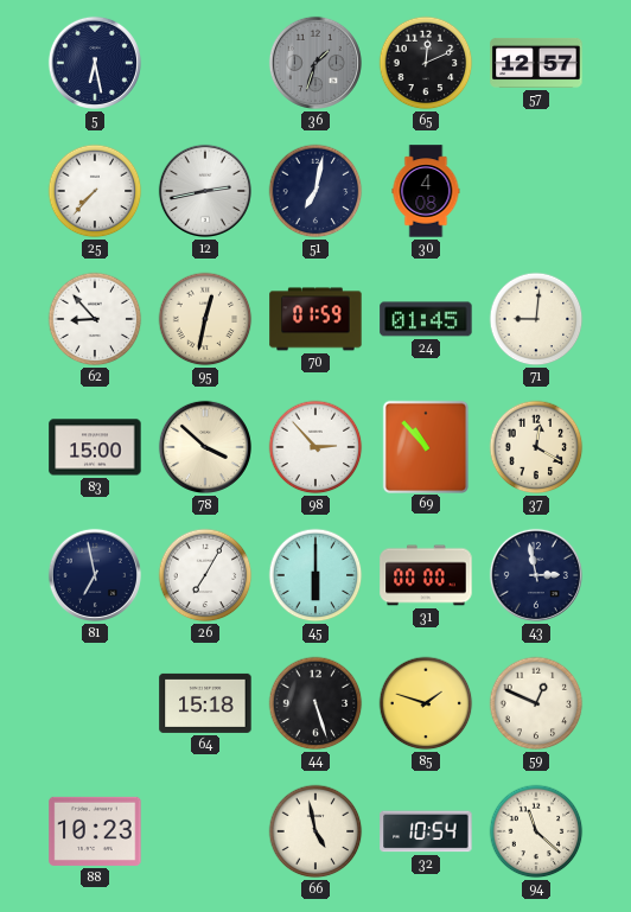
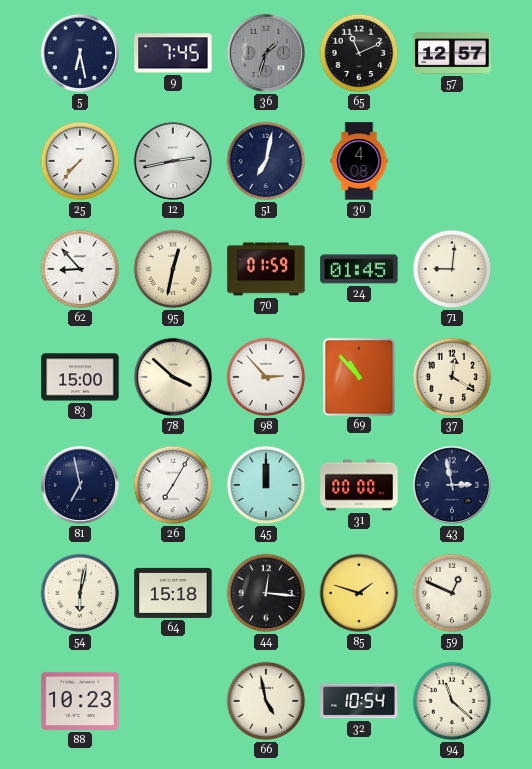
9: none -> 7:45 (173, 53)
65: 12:11 -> 11:11 (359, 53)
45: 6:00 -> 12:00 (266, 485)
54: none -> 6:02 (80, 593)
44: 5:27 -> 12:16 (266, 593)
